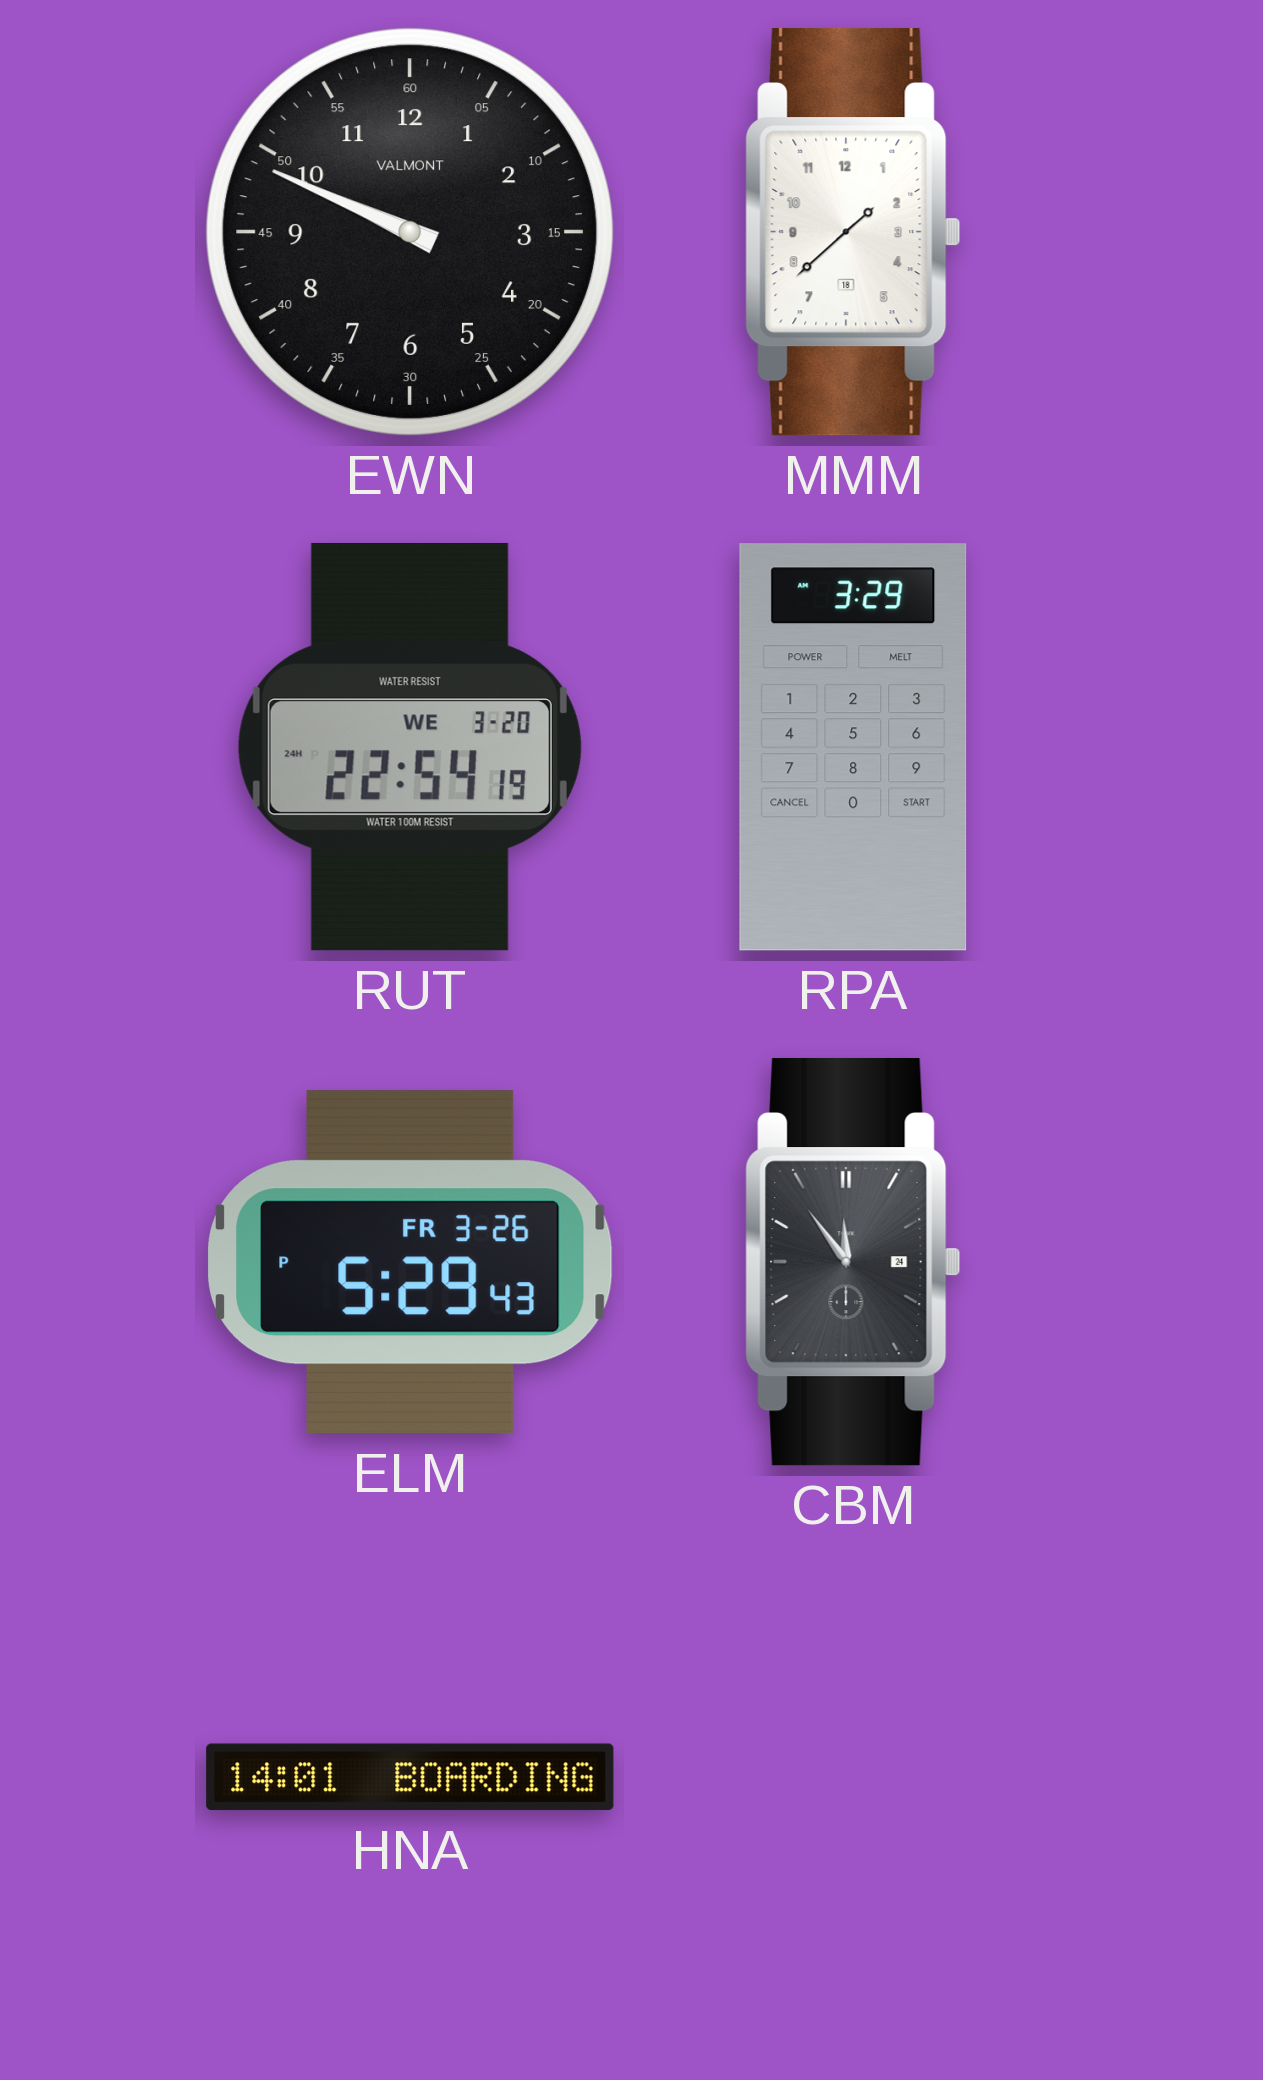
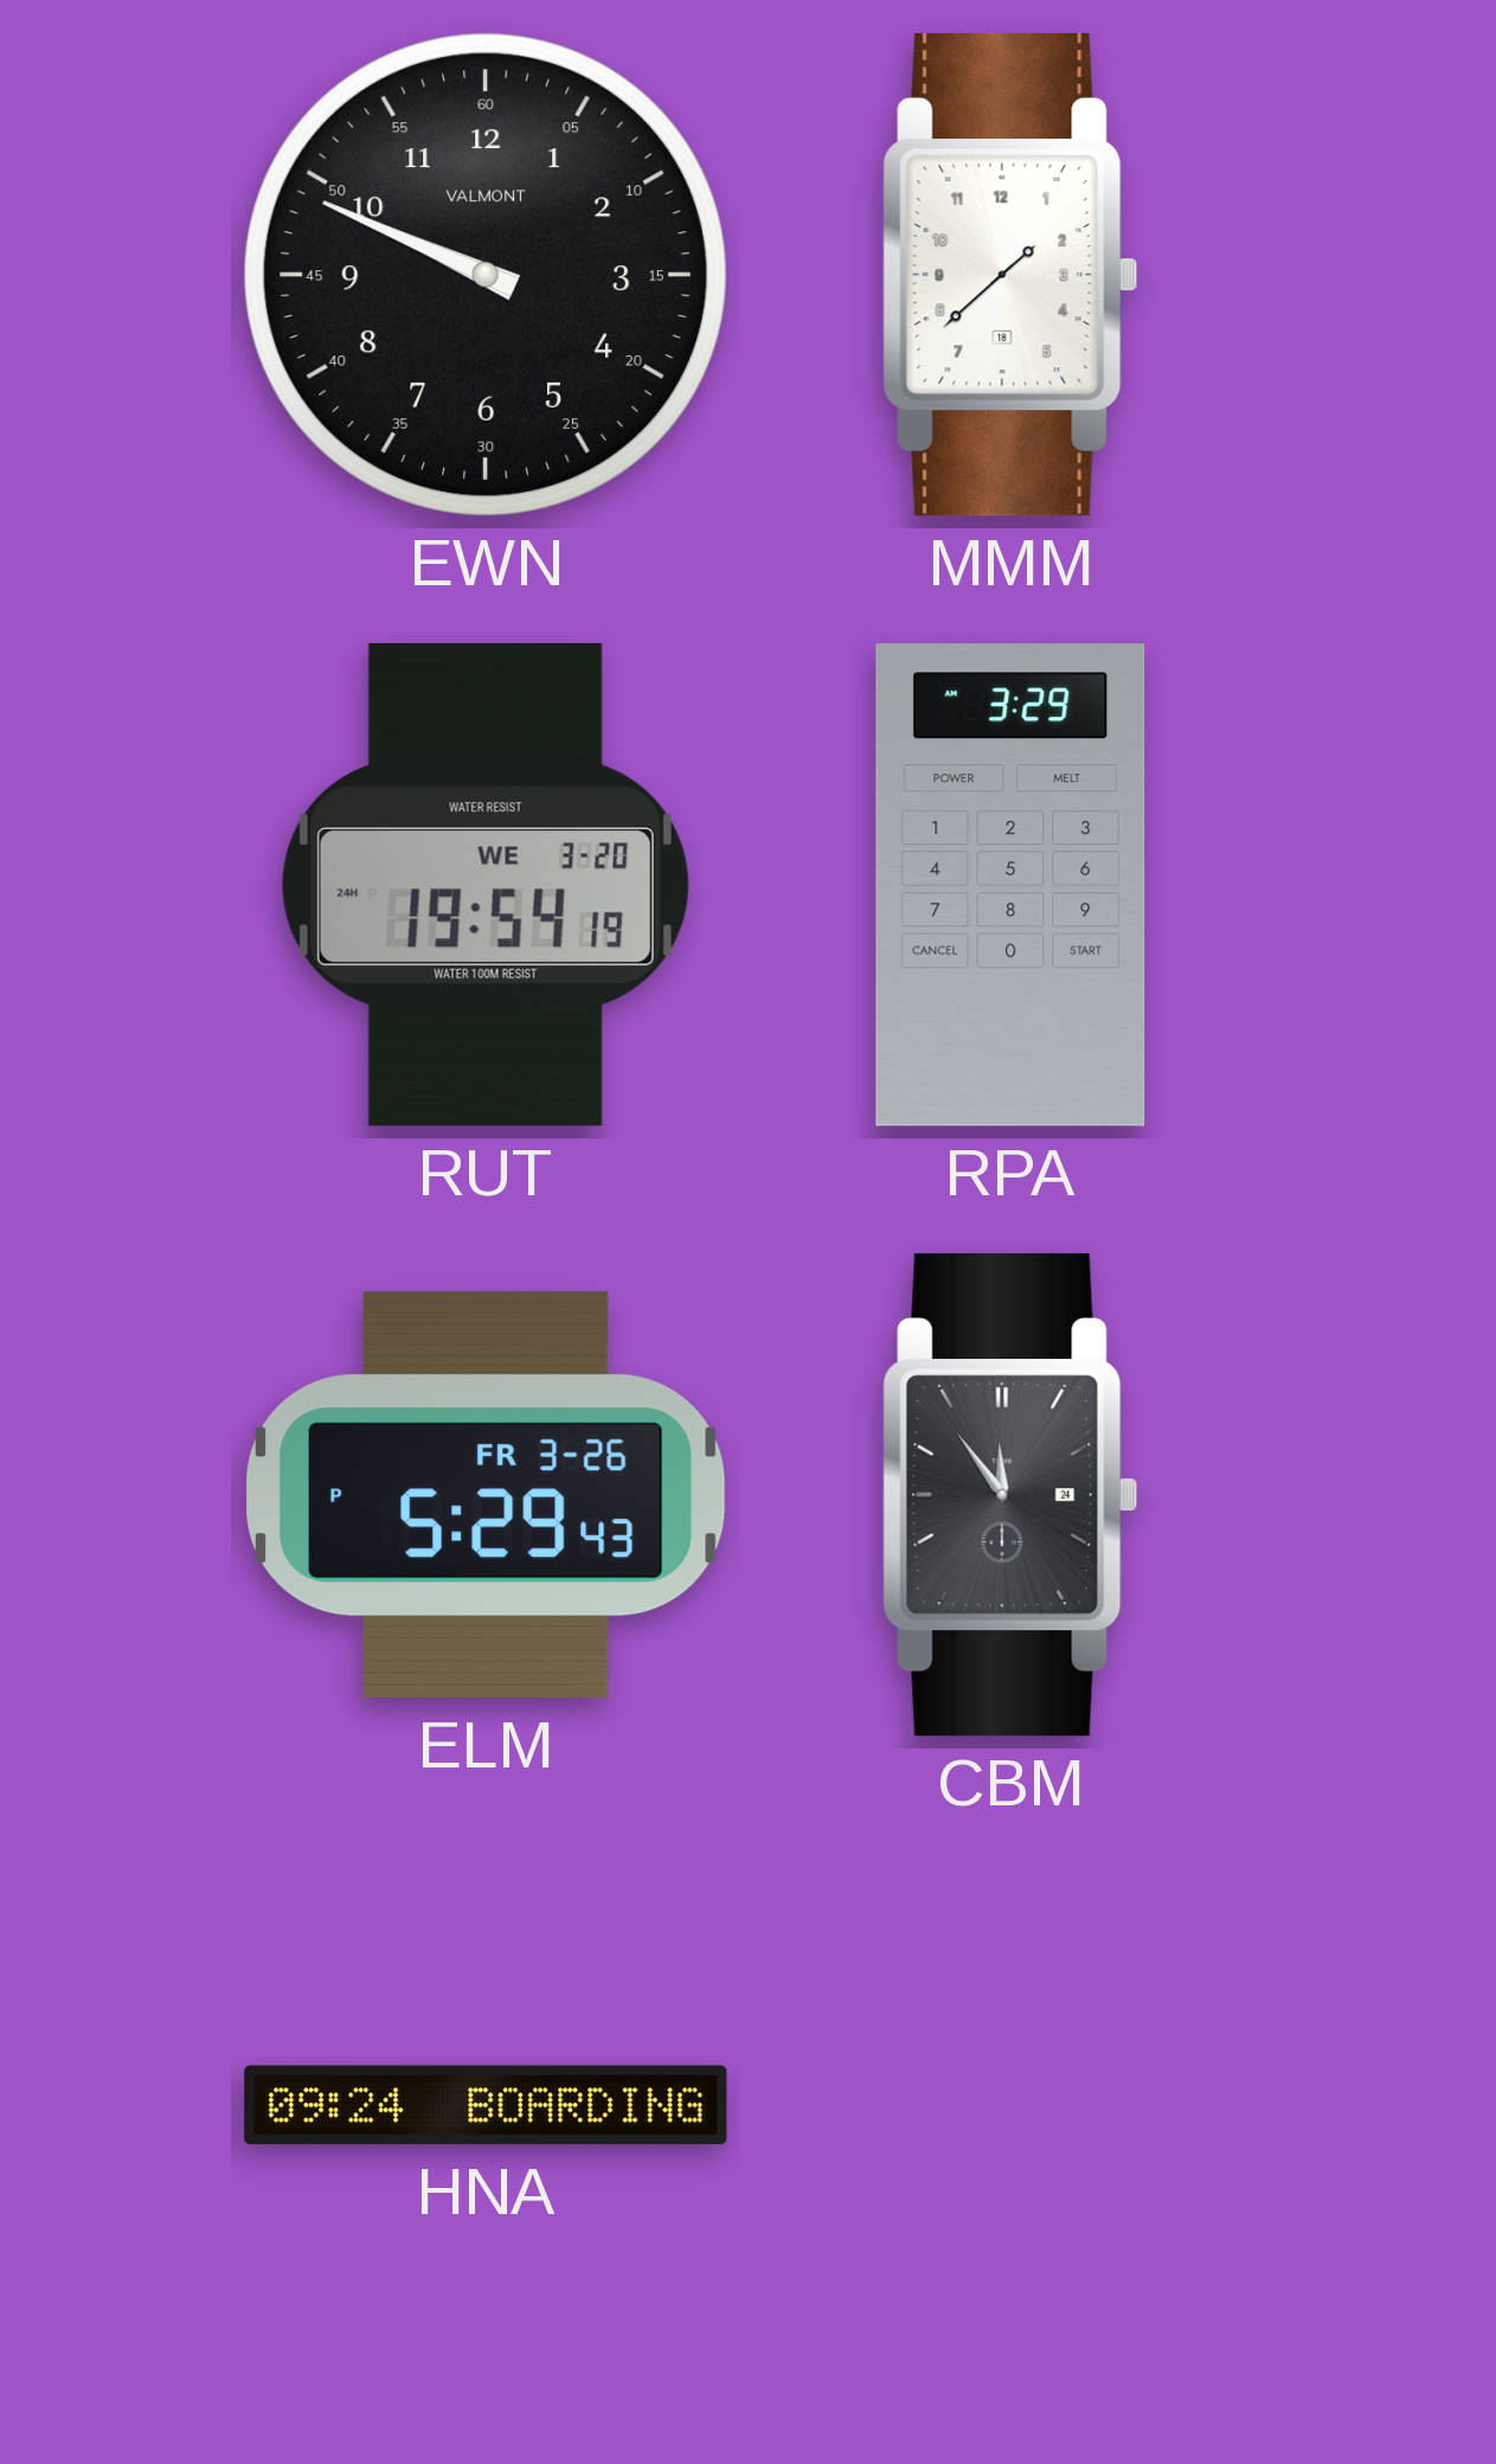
RUT: 22:54 -> 19:54 (486, 885)
HNA: 14:01 -> 09:24 (486, 2105)
